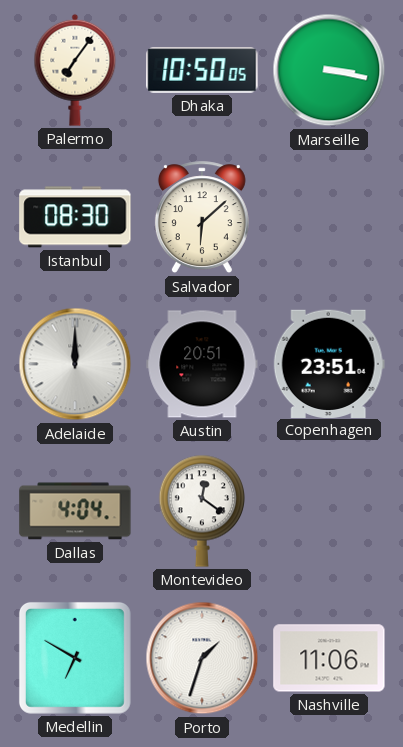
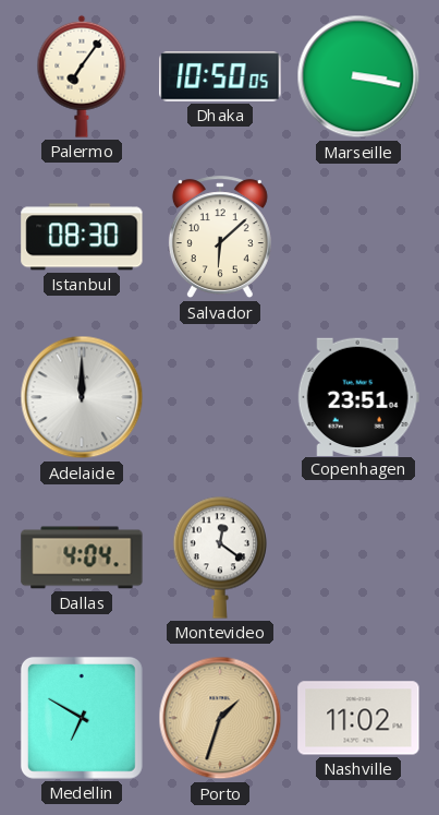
Austin: 20:51 -> none (202, 364)
Porto dial: white -> champagne (220, 718)
Nashville: 11:06 -> 11:02 (358, 718)
